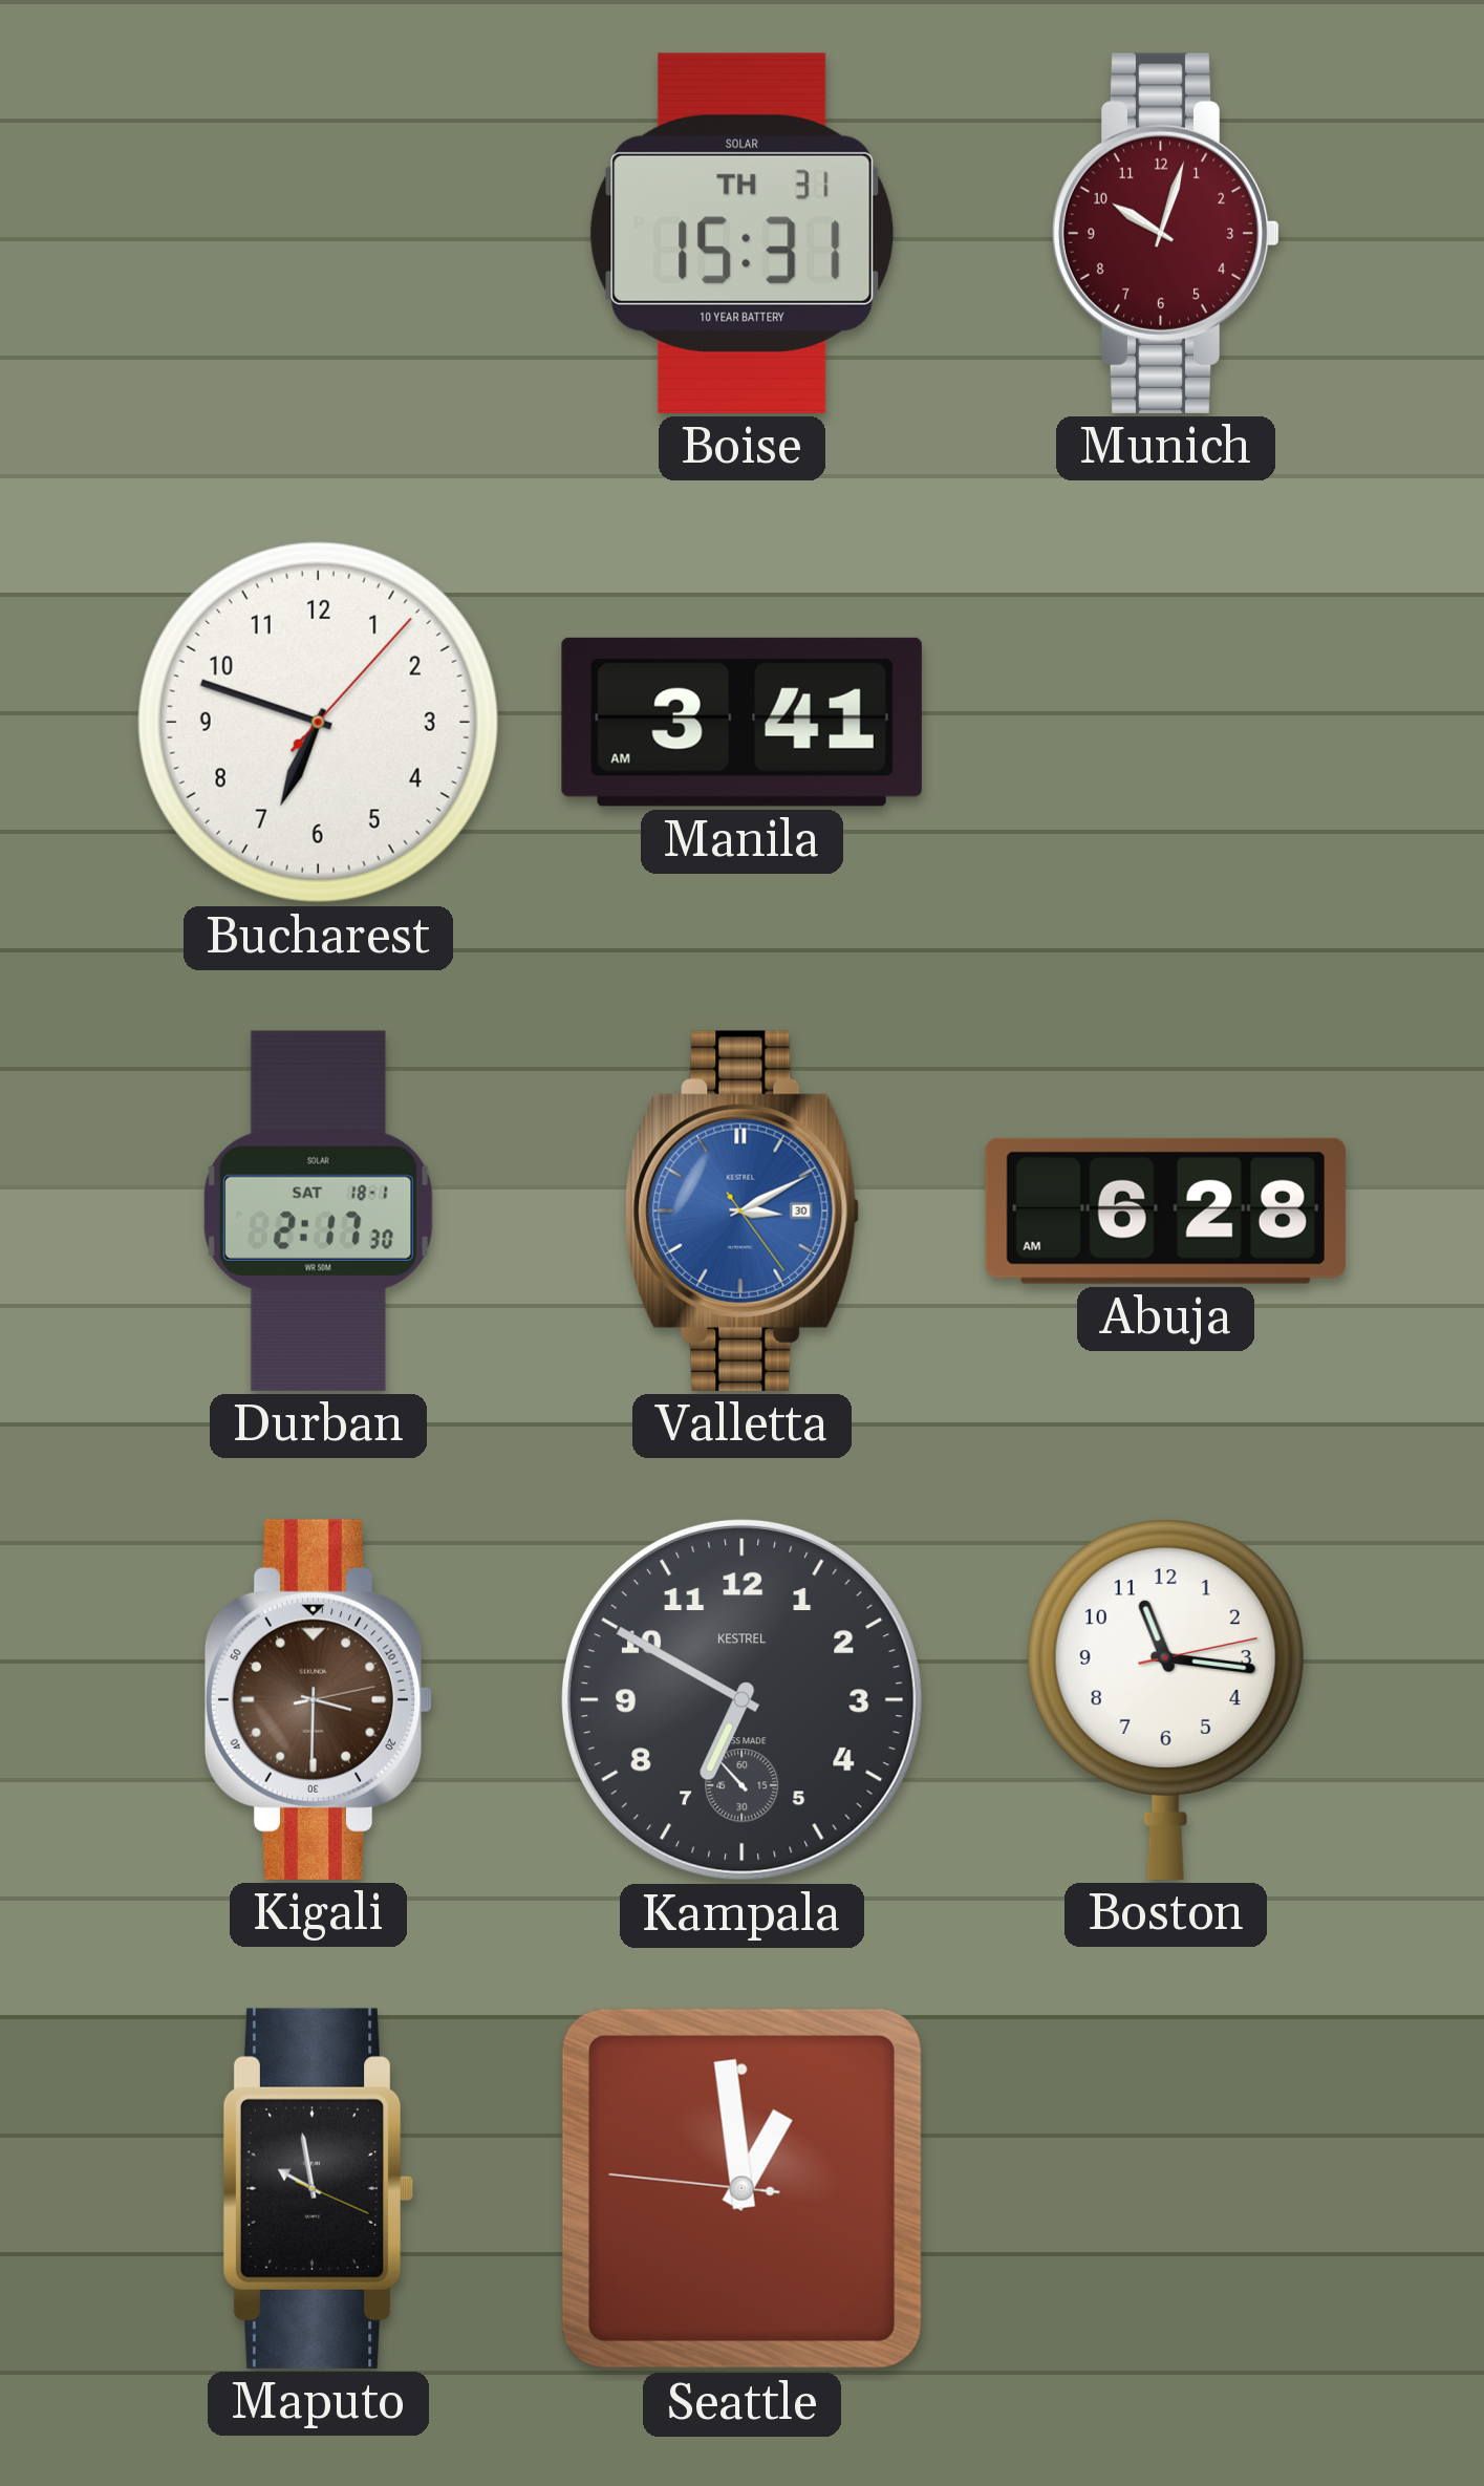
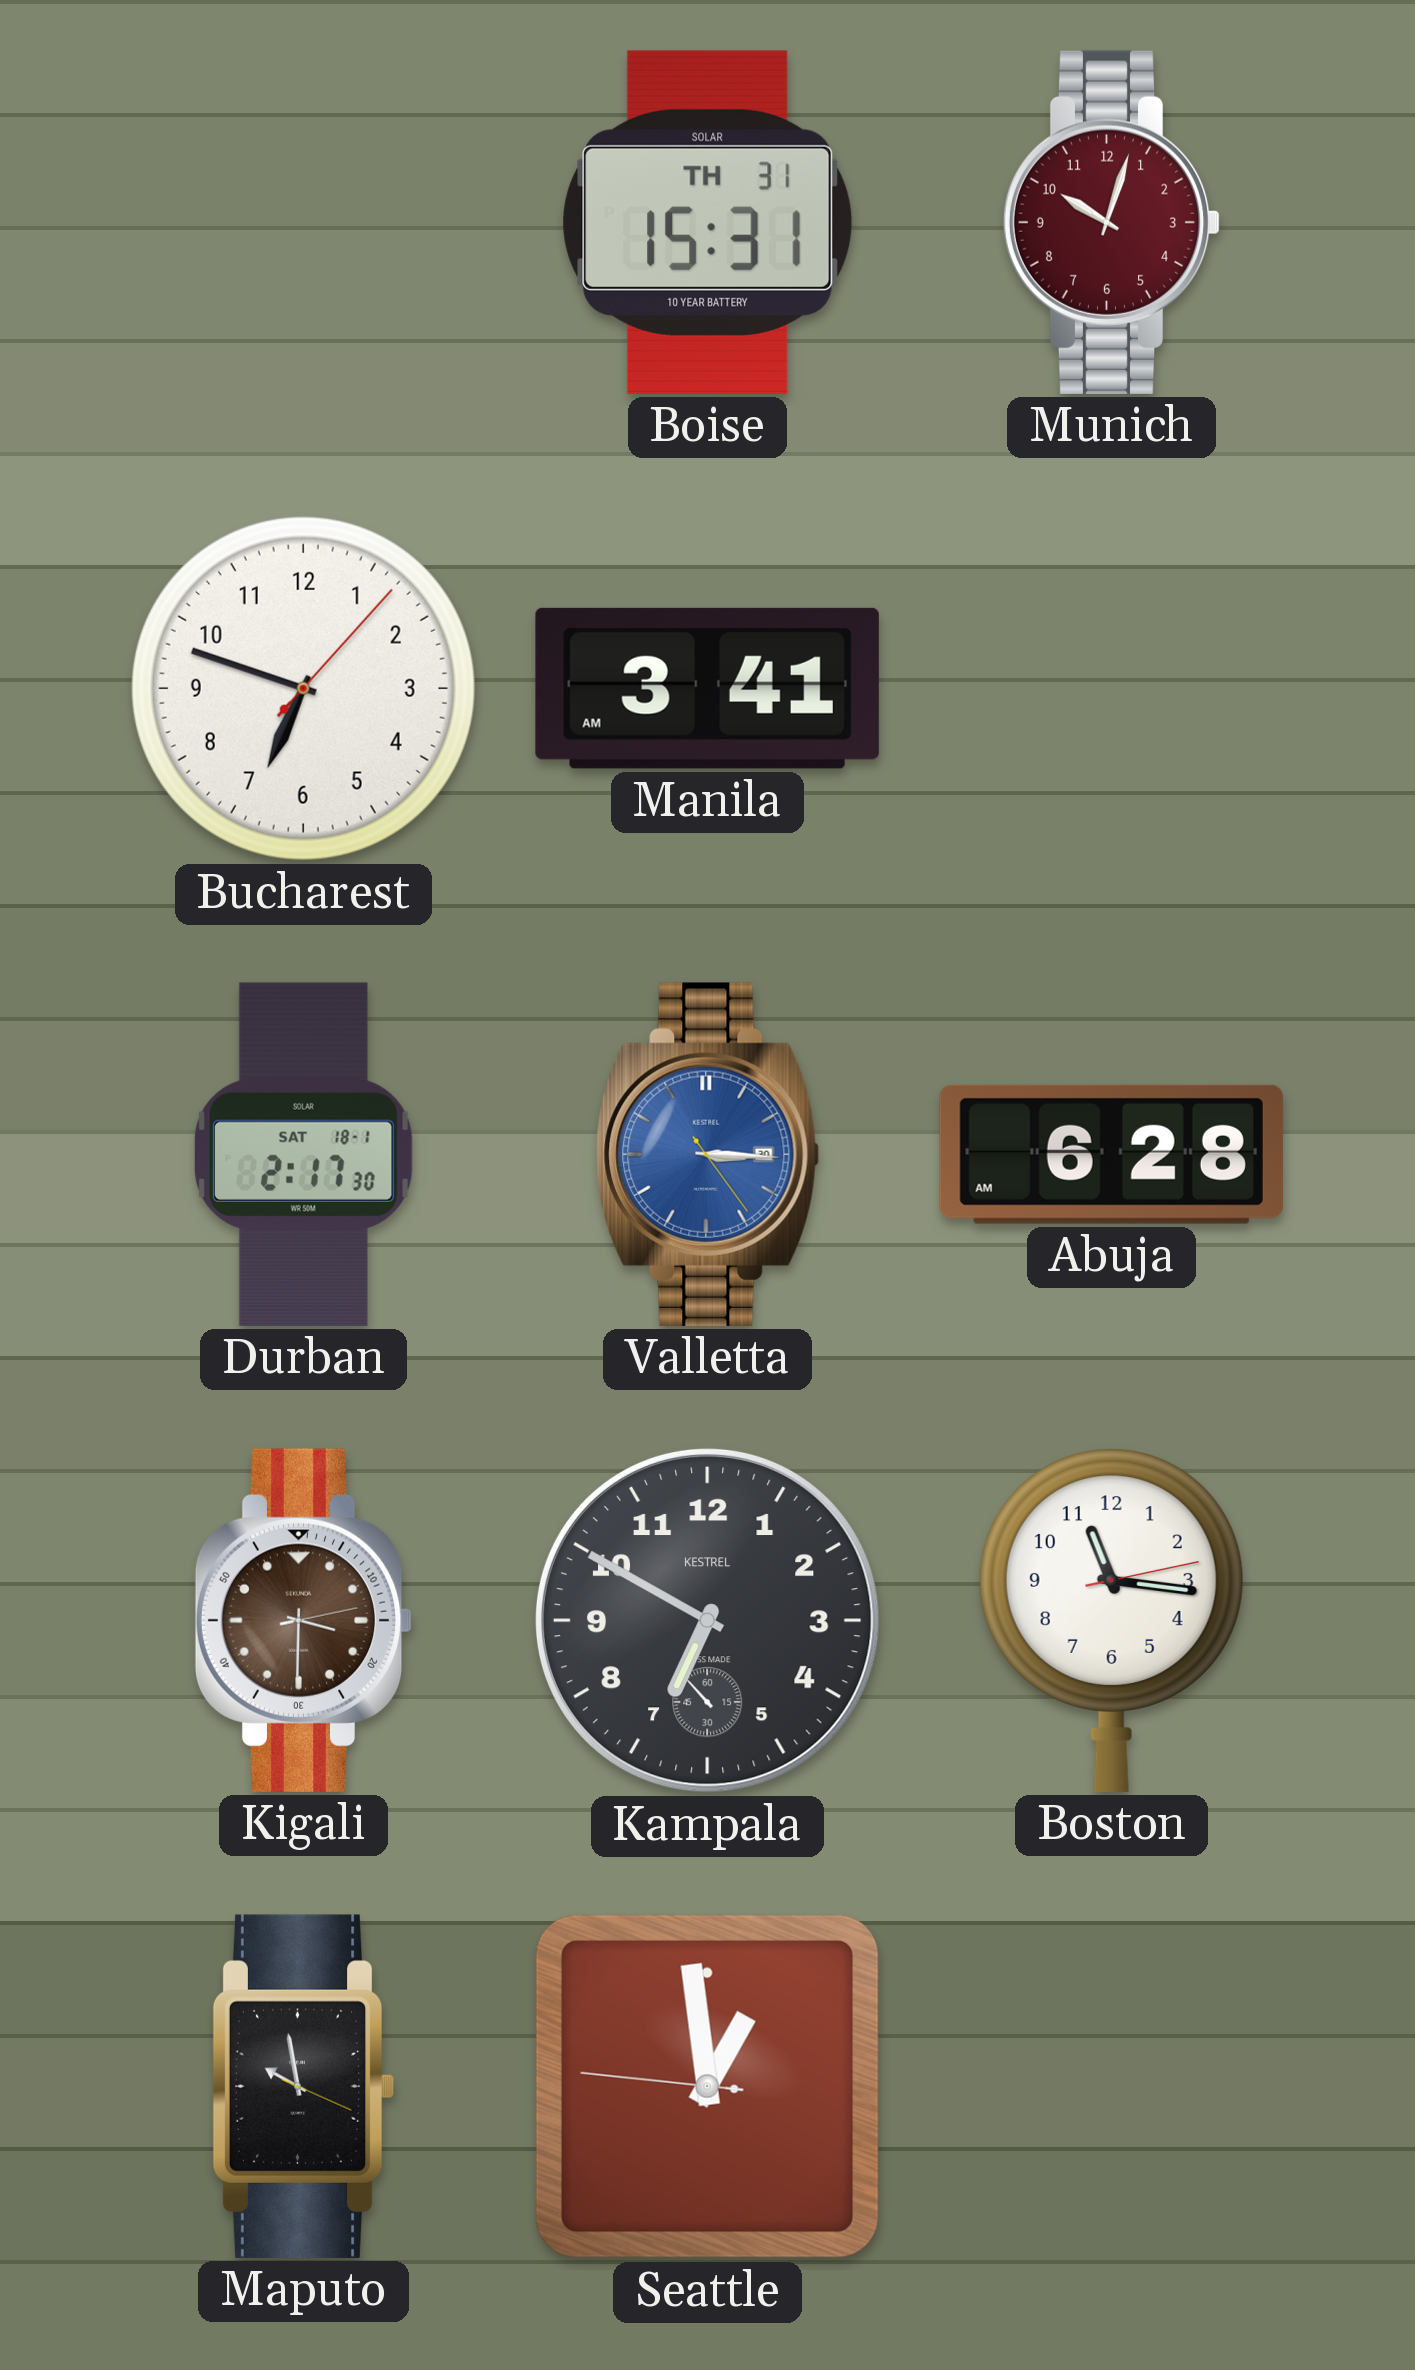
Valletta: 3:10 -> 3:15 (708, 1154)
